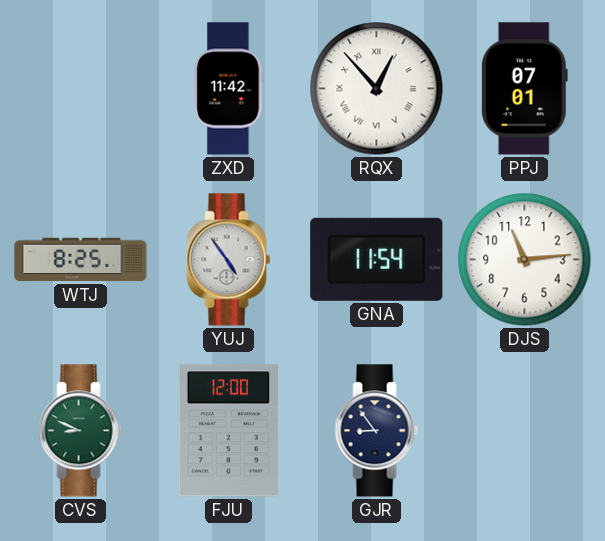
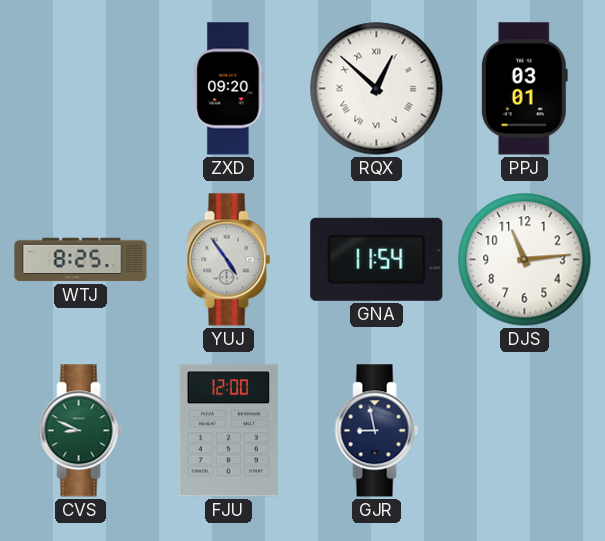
ZXD: 11:42 -> 09:20 (229, 89)
RQX: 12:53 -> 12:52 (377, 89)
PPJ: 07:01 -> 03:01 (524, 89)
GJR: 8:54 -> 8:58 (377, 431)
